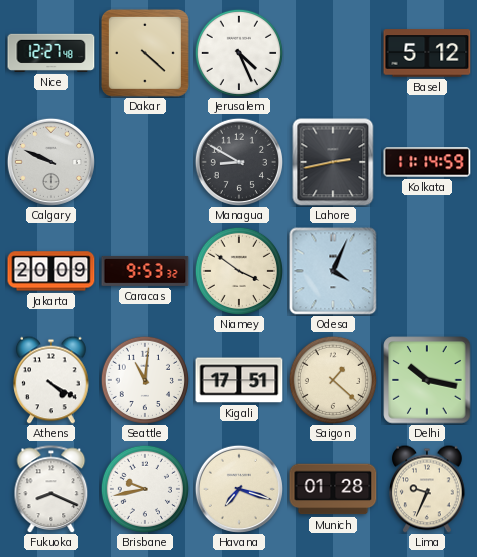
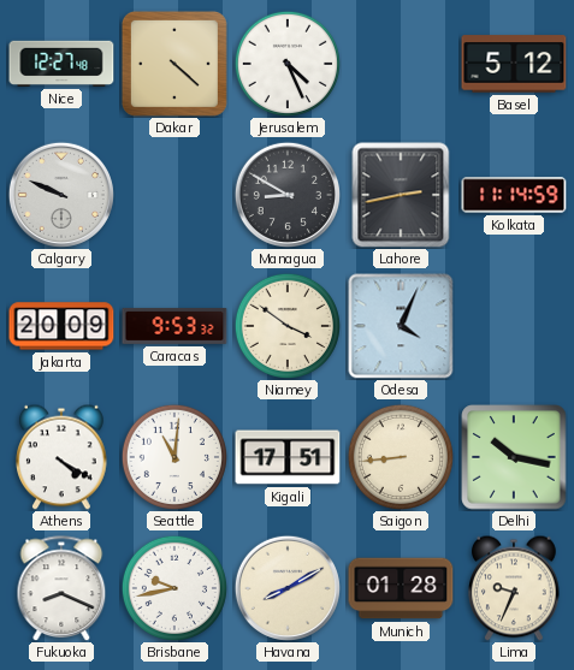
Saigon: 1:22 -> 8:44 (400, 456)
Havana: 7:18 -> 8:10 (288, 588)
